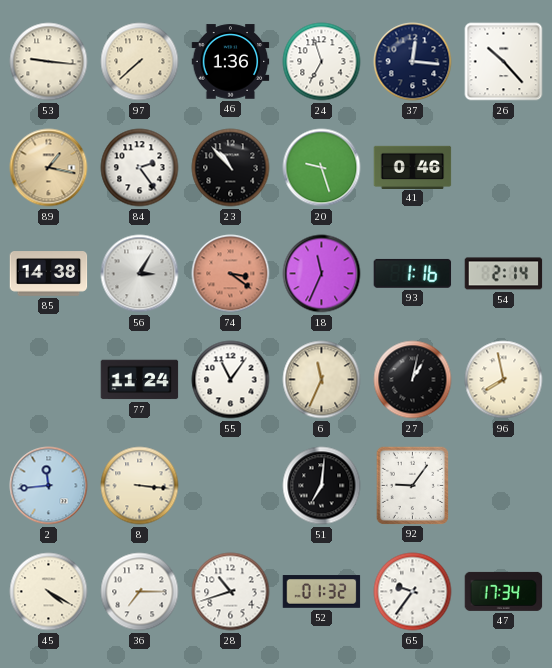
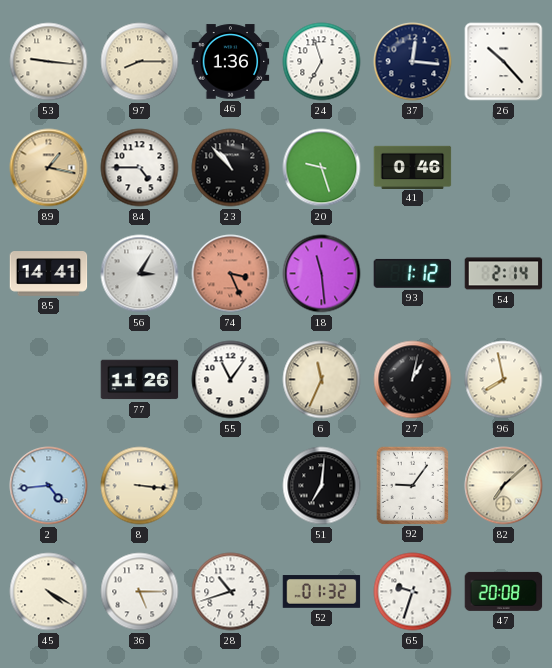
97: 7:38 -> 8:15 (140, 62)
84: 2:24 -> 4:45 (140, 168)
85: 14:38 -> 14:41 (49, 274)
74: 3:21 -> 3:26 (231, 274)
18: 11:34 -> 11:29 (322, 274)
93: 1:16 -> 1:12 (413, 273)
77: 11:24 -> 11:26 (140, 380)
2: 11:44 -> 4:44 (49, 486)
82: none -> 7:08 (504, 486)
36: 7:15 -> 5:15 (140, 592)
65: 9:36 -> 9:33 (413, 592)
47: 17:34 -> 20:08 (504, 591)
